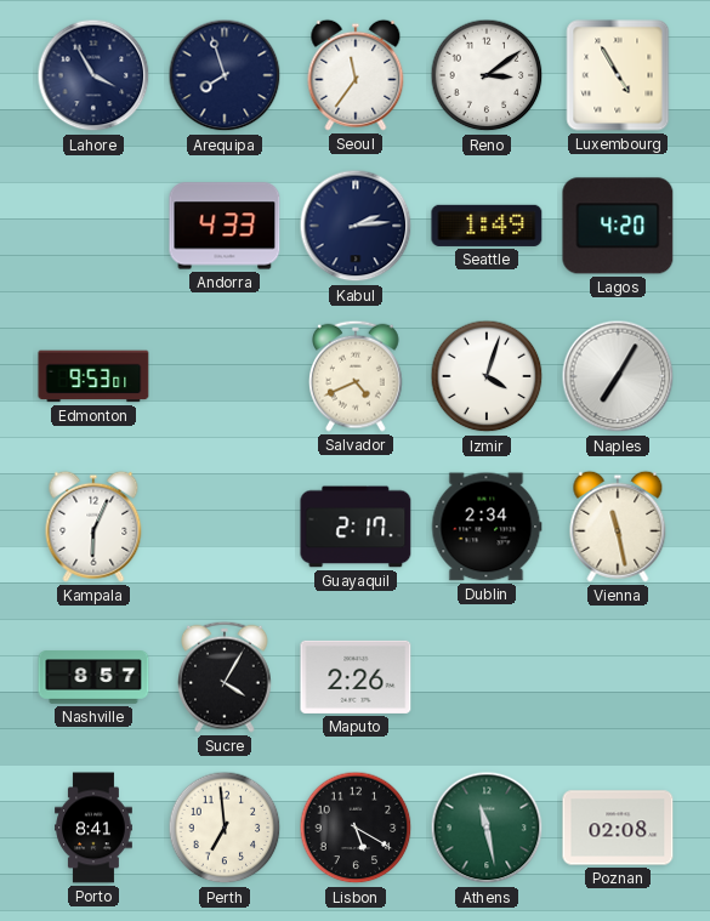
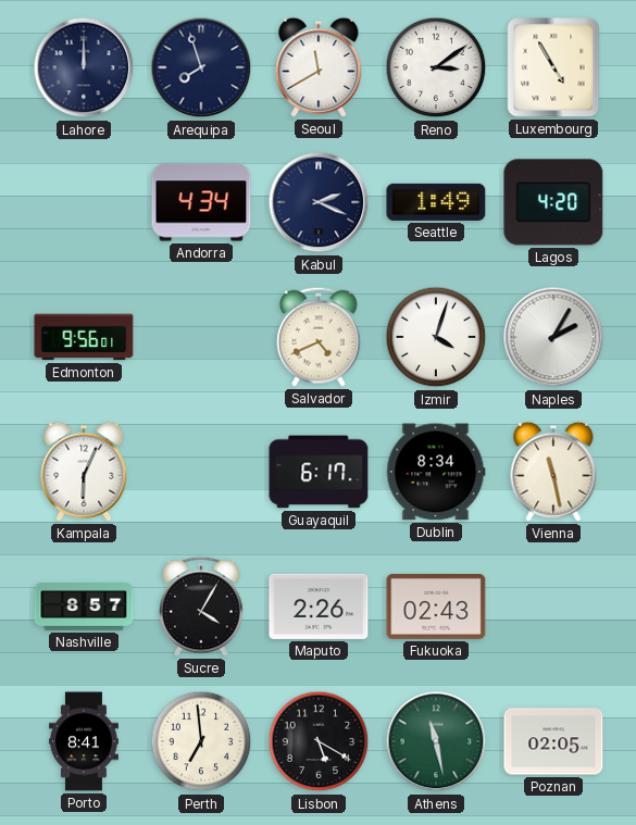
Lahore: 3:55 -> 12:00 (84, 67)
Seoul: 11:36 -> 11:40 (319, 67)
Andorra: 4:33 -> 4:34 (201, 202)
Kabul: 2:14 -> 2:19 (319, 202)
Edmonton: 9:53 -> 9:56 (84, 337)
Naples: 7:05 -> 2:05 (553, 337)
Guayaquil: 2:17 -> 6:17 (319, 472)
Dublin: 2:34 -> 8:34 (436, 472)
Fukuoka: none -> 02:43 (436, 608)
Poznan: 02:08 -> 02:05 (553, 741)
